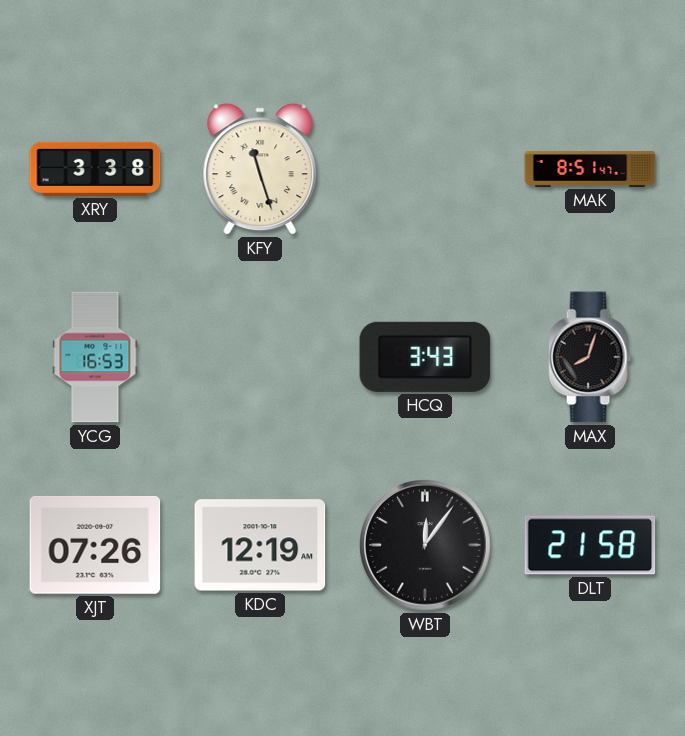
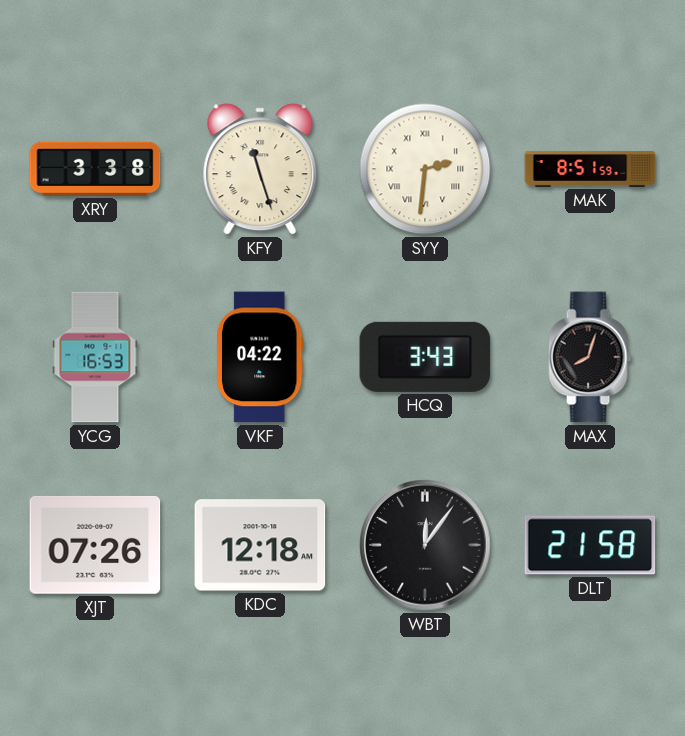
SYY: none -> 2:31 (425, 169)
MAK: 8:51:47 -> 8:51:59 (590, 169)
VKF: none -> 04:22 (260, 357)
KDC: 12:19 -> 12:18 (260, 545)
